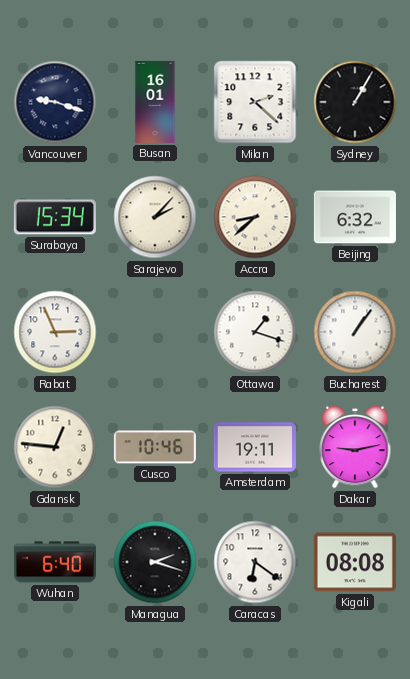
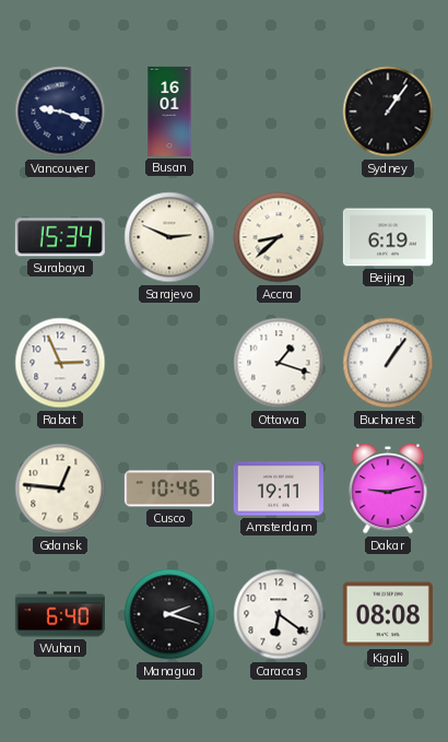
Milan: 2:22 -> none (255, 102)
Sydney: 1:05 -> 1:06 (388, 111)
Sarajevo: 2:07 -> 2:49 (169, 237)
Beijing: 6:32 -> 6:19 (388, 237)
